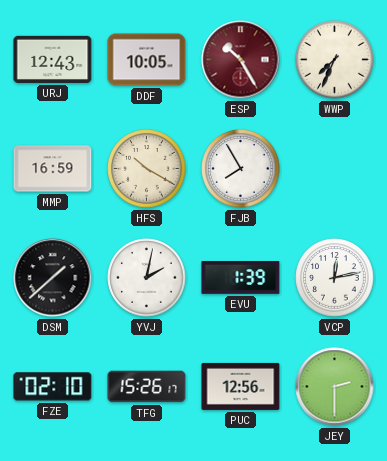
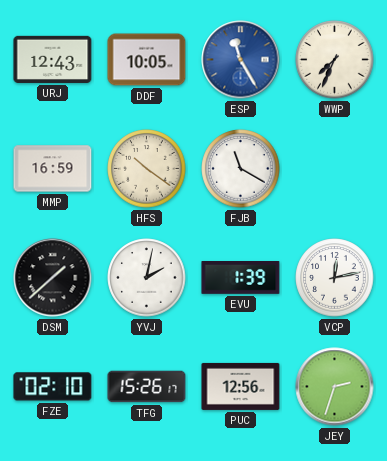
ESP: 10:25 -> 11:25 (241, 60)
ESP dial: burgundy -> blue (241, 60)
HFS: 10:20 -> 10:21 (147, 169)
FJB: 7:55 -> 11:20 (241, 169)
JEY: 2:30 -> 2:33 (335, 387)
